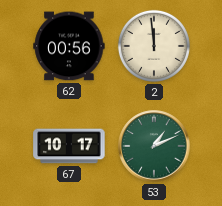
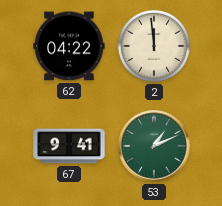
62: 00:56 -> 04:22 (69, 46)
67: 10:17 -> 9:41 (69, 146)
